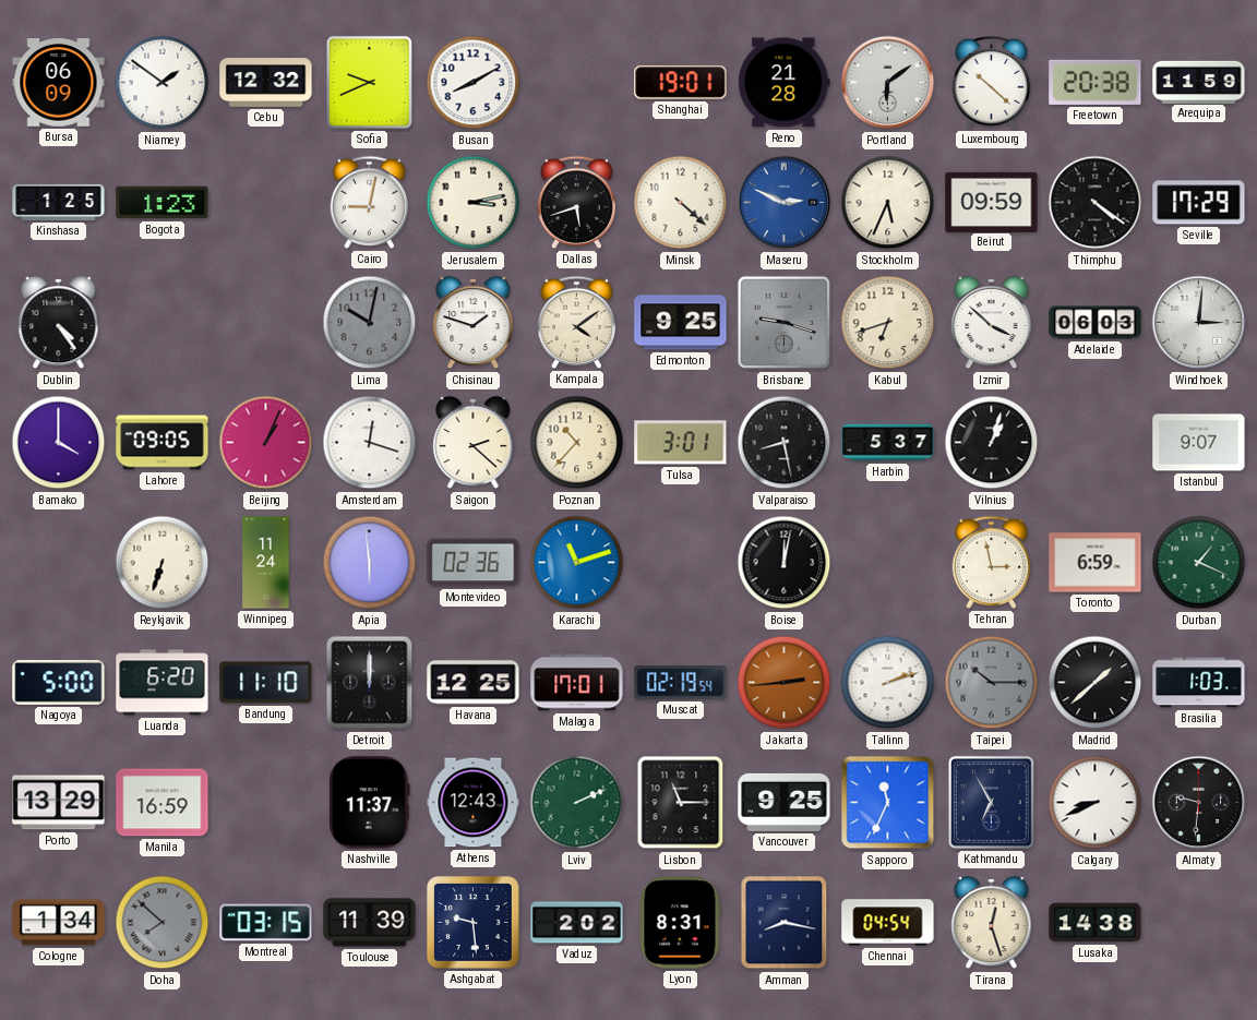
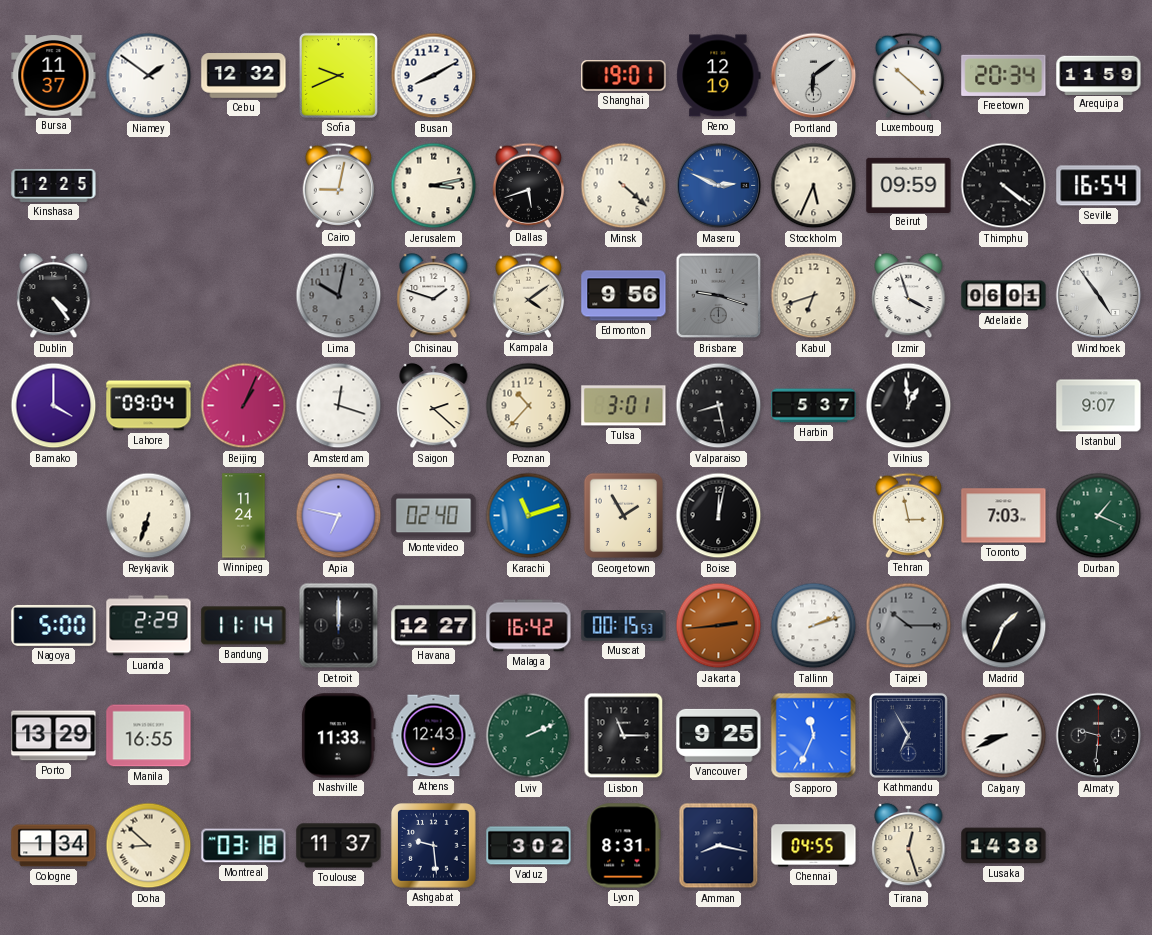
Bursa: 06:09 -> 11:37 (54, 76)
Reno: 21:28 -> 12:19 (719, 76)
Freetown: 20:38 -> 20:34 (1004, 75)
Kinshasa: 1:25 -> 12:25 (54, 185)
Bogota: 1:23 -> none (163, 203)
Seville: 17:29 -> 16:54 (1099, 186)
Edmonton: 9:25 -> 9:56 (624, 296)
Izmir: 3:52 -> 3:57 (909, 296)
Adelaide: 06:03 -> 06:01 (1004, 296)
Windhoek: 3:01 -> 4:54 (1099, 296)
Lahore: 09:05 -> 09:04 (149, 406)
Vilnius: 1:03 -> 12:59 (909, 406)
Apia: 5:59 -> 6:47 (339, 516)
Montevideo: 02:36 -> 02:40 (434, 516)
Georgetown: none -> 1:55 (623, 516)
Toronto: 6:59 -> 7:03 (1004, 516)
Luanda: 6:20 -> 2:29 (149, 626)
Bandung: 11:10 -> 11:14 (244, 626)
Havana: 12:25 -> 12:27 (434, 626)
Malaga: 17:01 -> 16:42 (529, 626)
Muscat: 02:19 -> 00:15 (624, 626)
Madrid: 1:38 -> 1:34 (1004, 626)
Brasilia: 1:03 -> none (1199, 683)
Manila: 16:59 -> 16:55 (149, 736)
Nashville: 11:37 -> 11:33 (339, 736)
Doha: 7:52 -> 8:52 (149, 846)
Doha dial: grey -> cream (149, 846)
Montreal: 03:15 -> 03:18 (244, 846)
Toulouse: 11:39 -> 11:37 (339, 846)
Vaduz: 2:02 -> 3:02 (529, 846)
Chennai: 04:54 -> 04:55 (814, 846)
